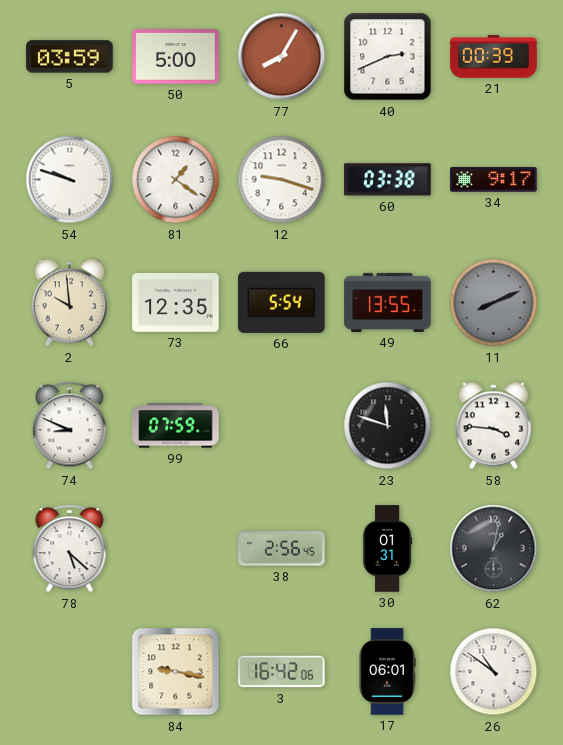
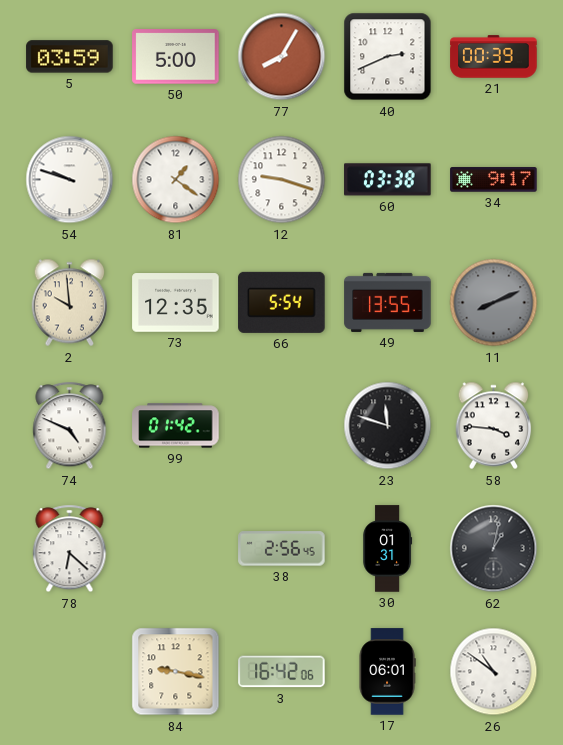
74: 8:49 -> 4:49 (70, 426)
99: 07:59 -> 01:42 (176, 426)
78: 5:22 -> 6:22 (70, 549)
